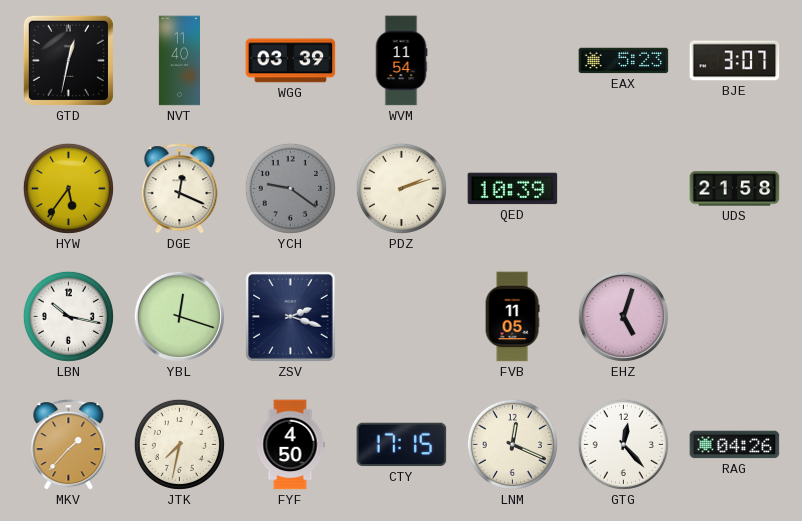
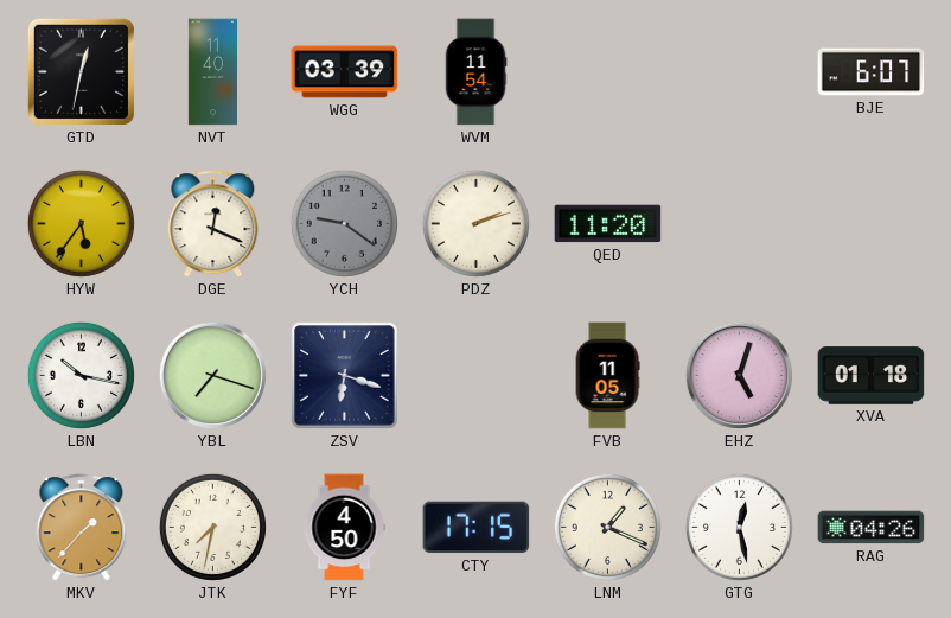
EAX: 5:23 -> none (624, 61)
BJE: 3:07 -> 6:07 (872, 72)
QED: 10:39 -> 11:20 (608, 224)
UDS: 21:58 -> none (735, 189)
YBL: 12:18 -> 7:18 (212, 375)
ZSV: 2:18 -> 6:18 (345, 376)
XVA: none -> 01:18 (872, 376)
LNM: 12:19 -> 1:19 (607, 527)
GTG: 12:23 -> 12:28 (739, 527)
